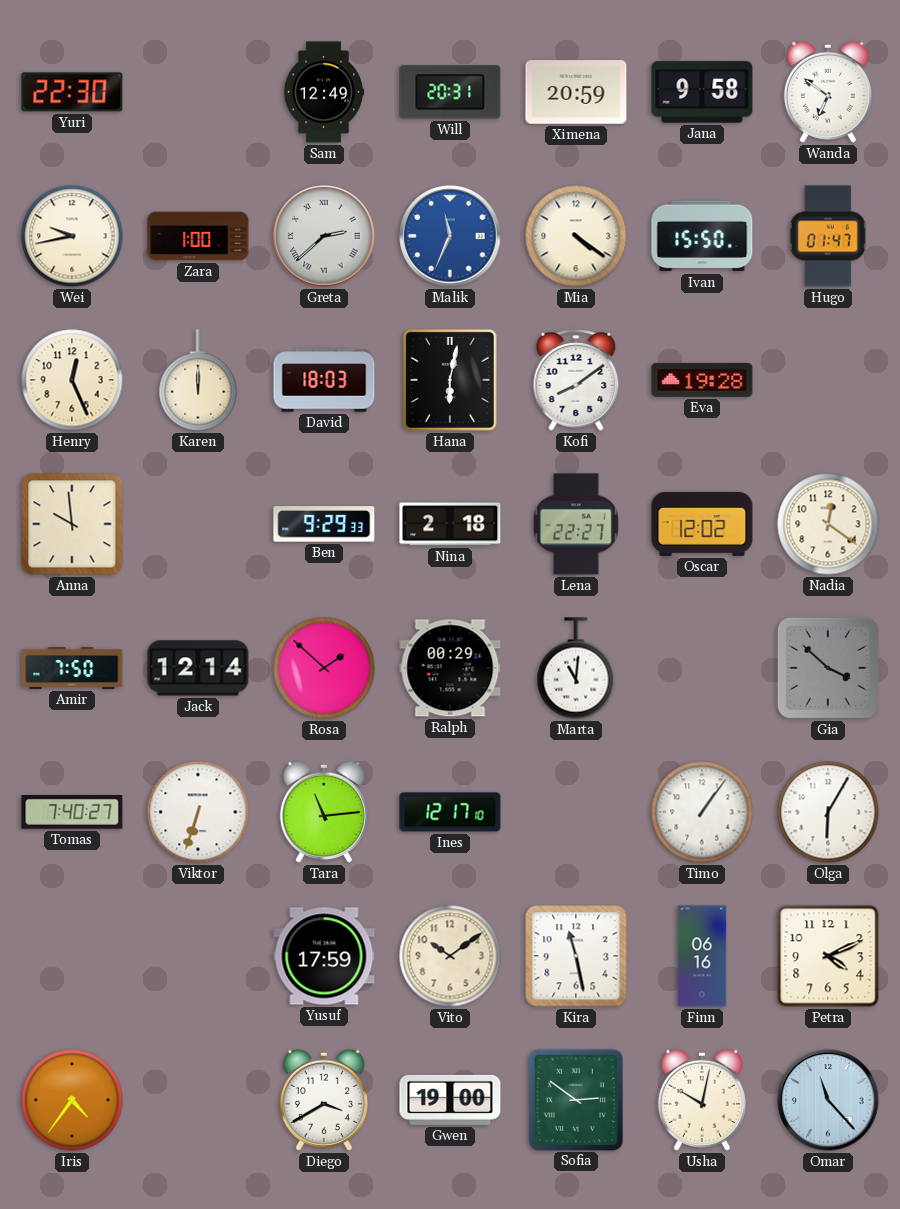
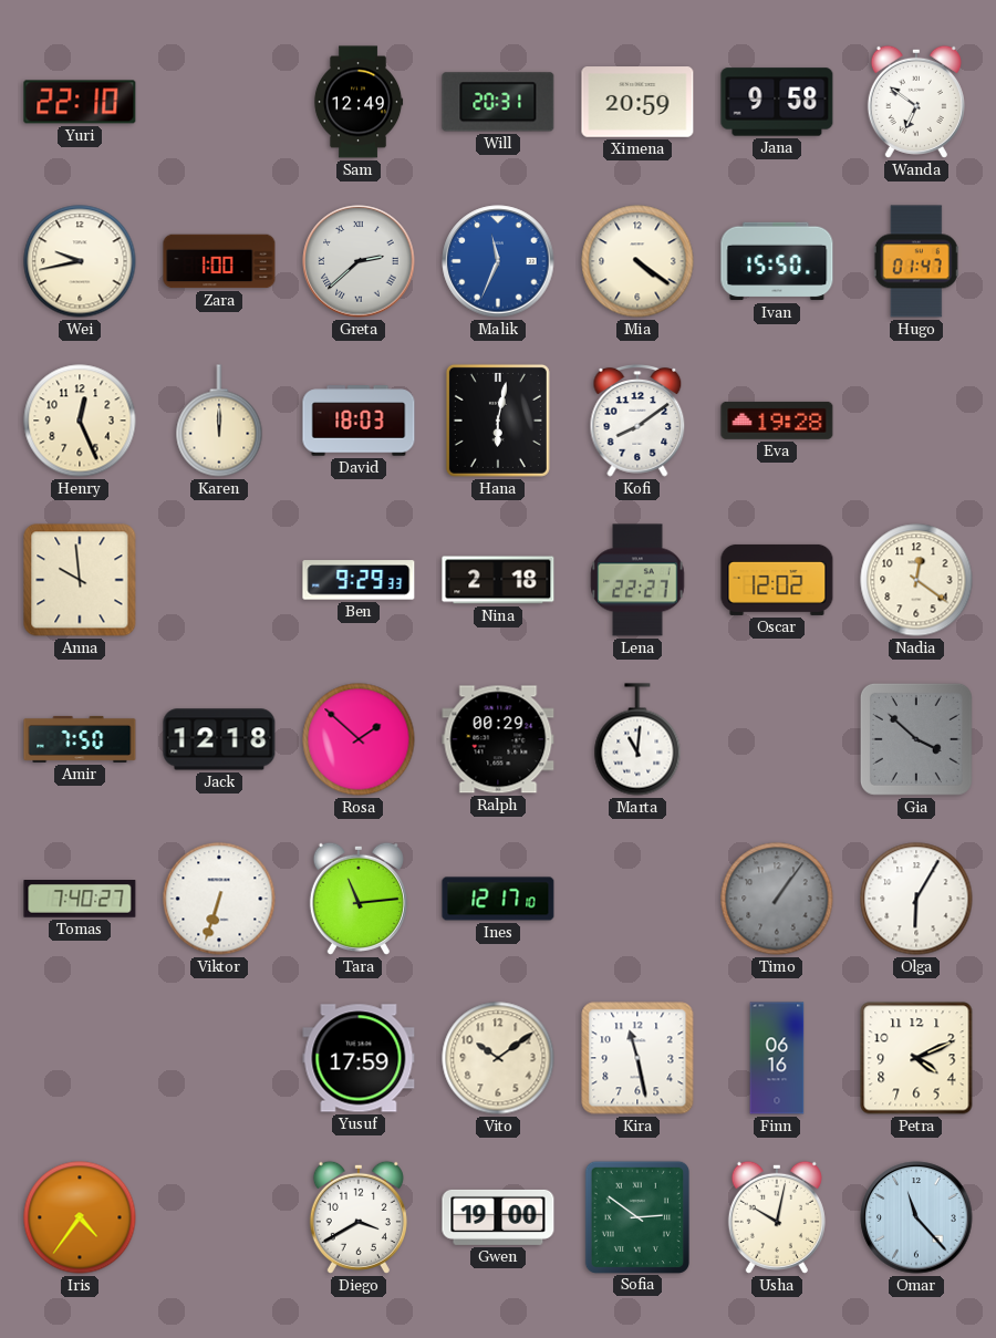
Yuri: 22:30 -> 22:10 (80, 102)
Jack: 12:14 -> 12:18 (219, 739)
Timo dial: white -> grey (777, 899)
